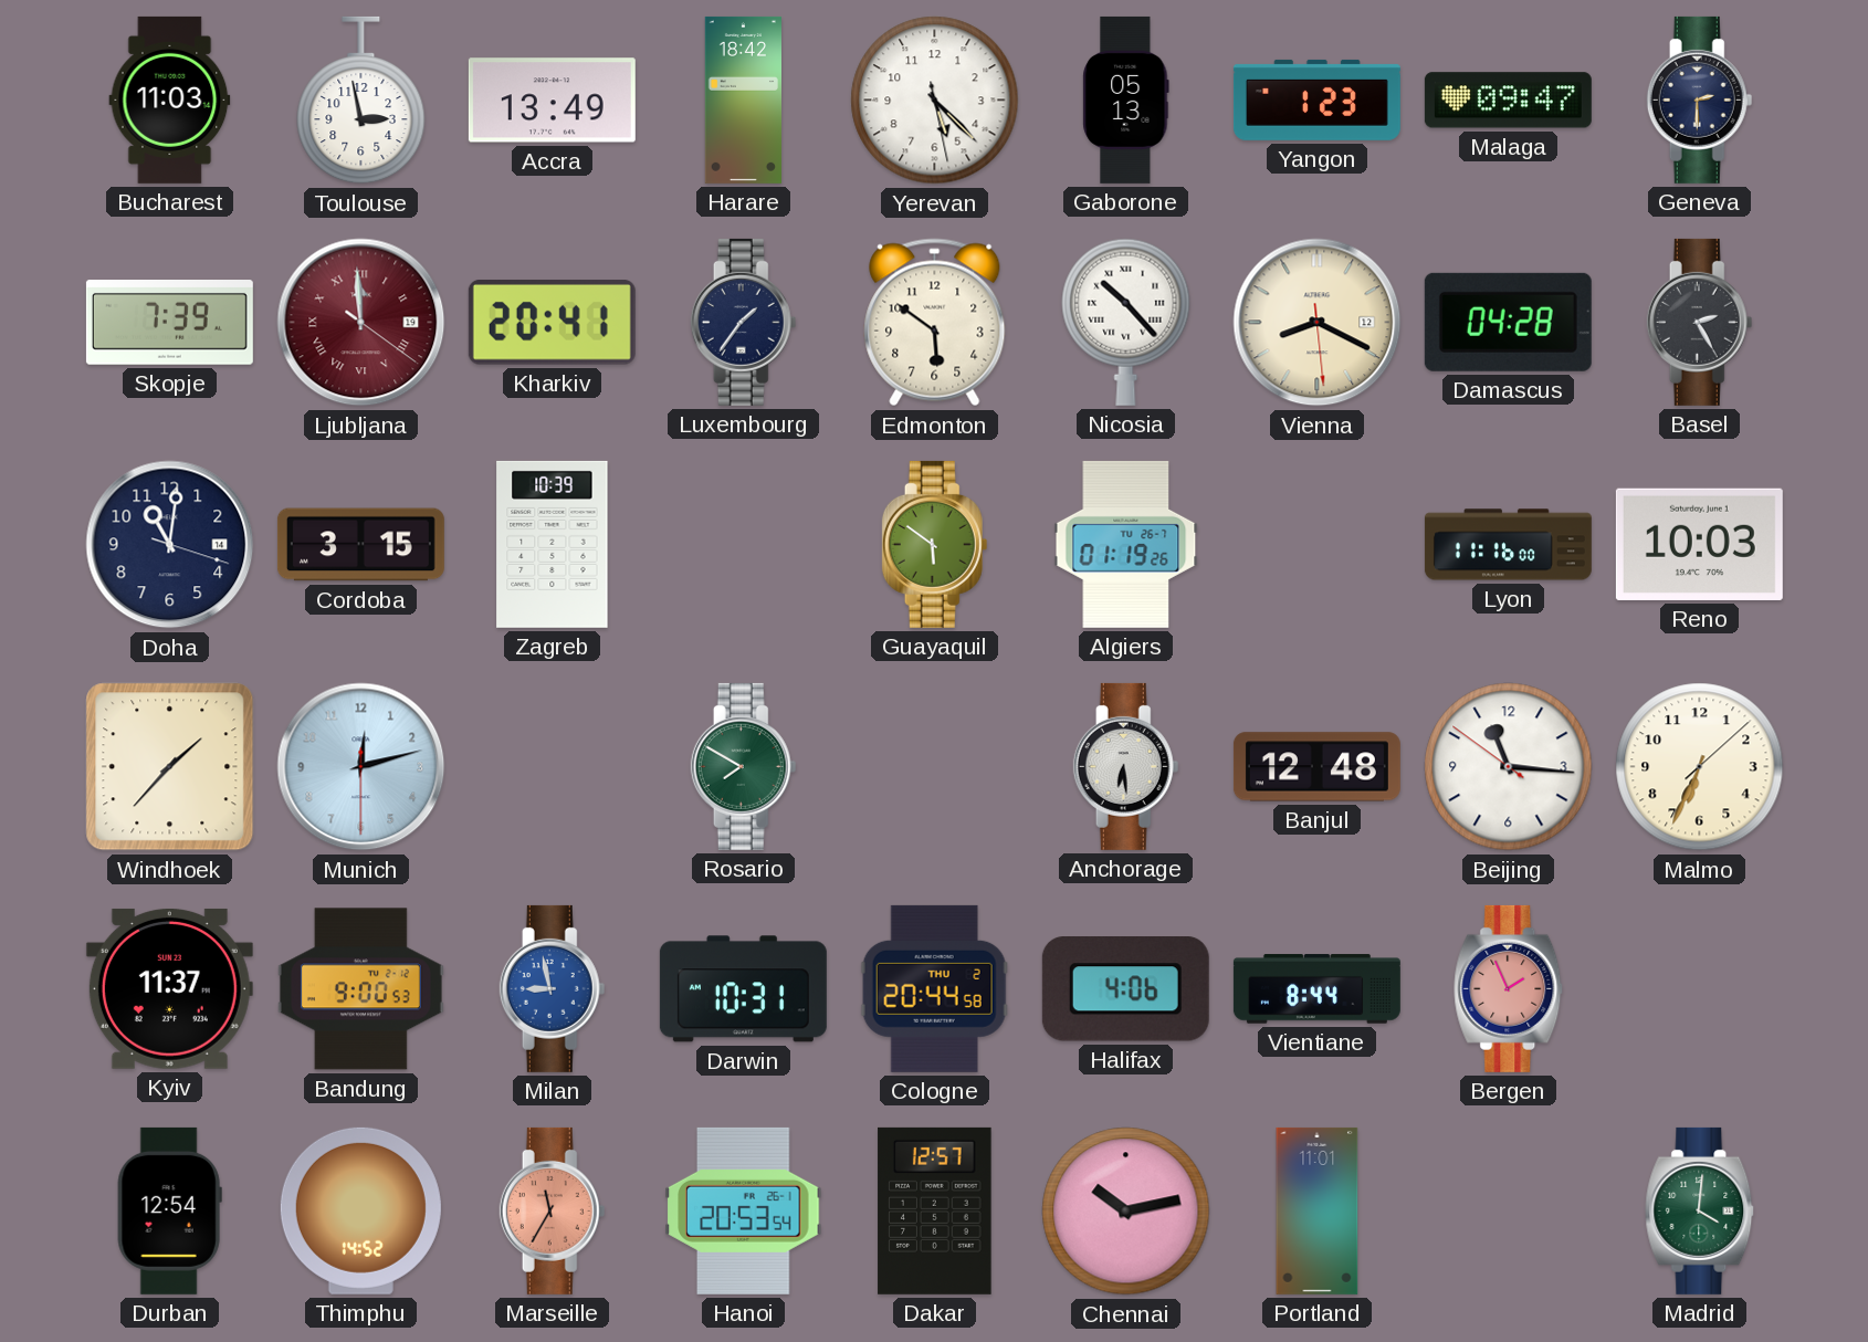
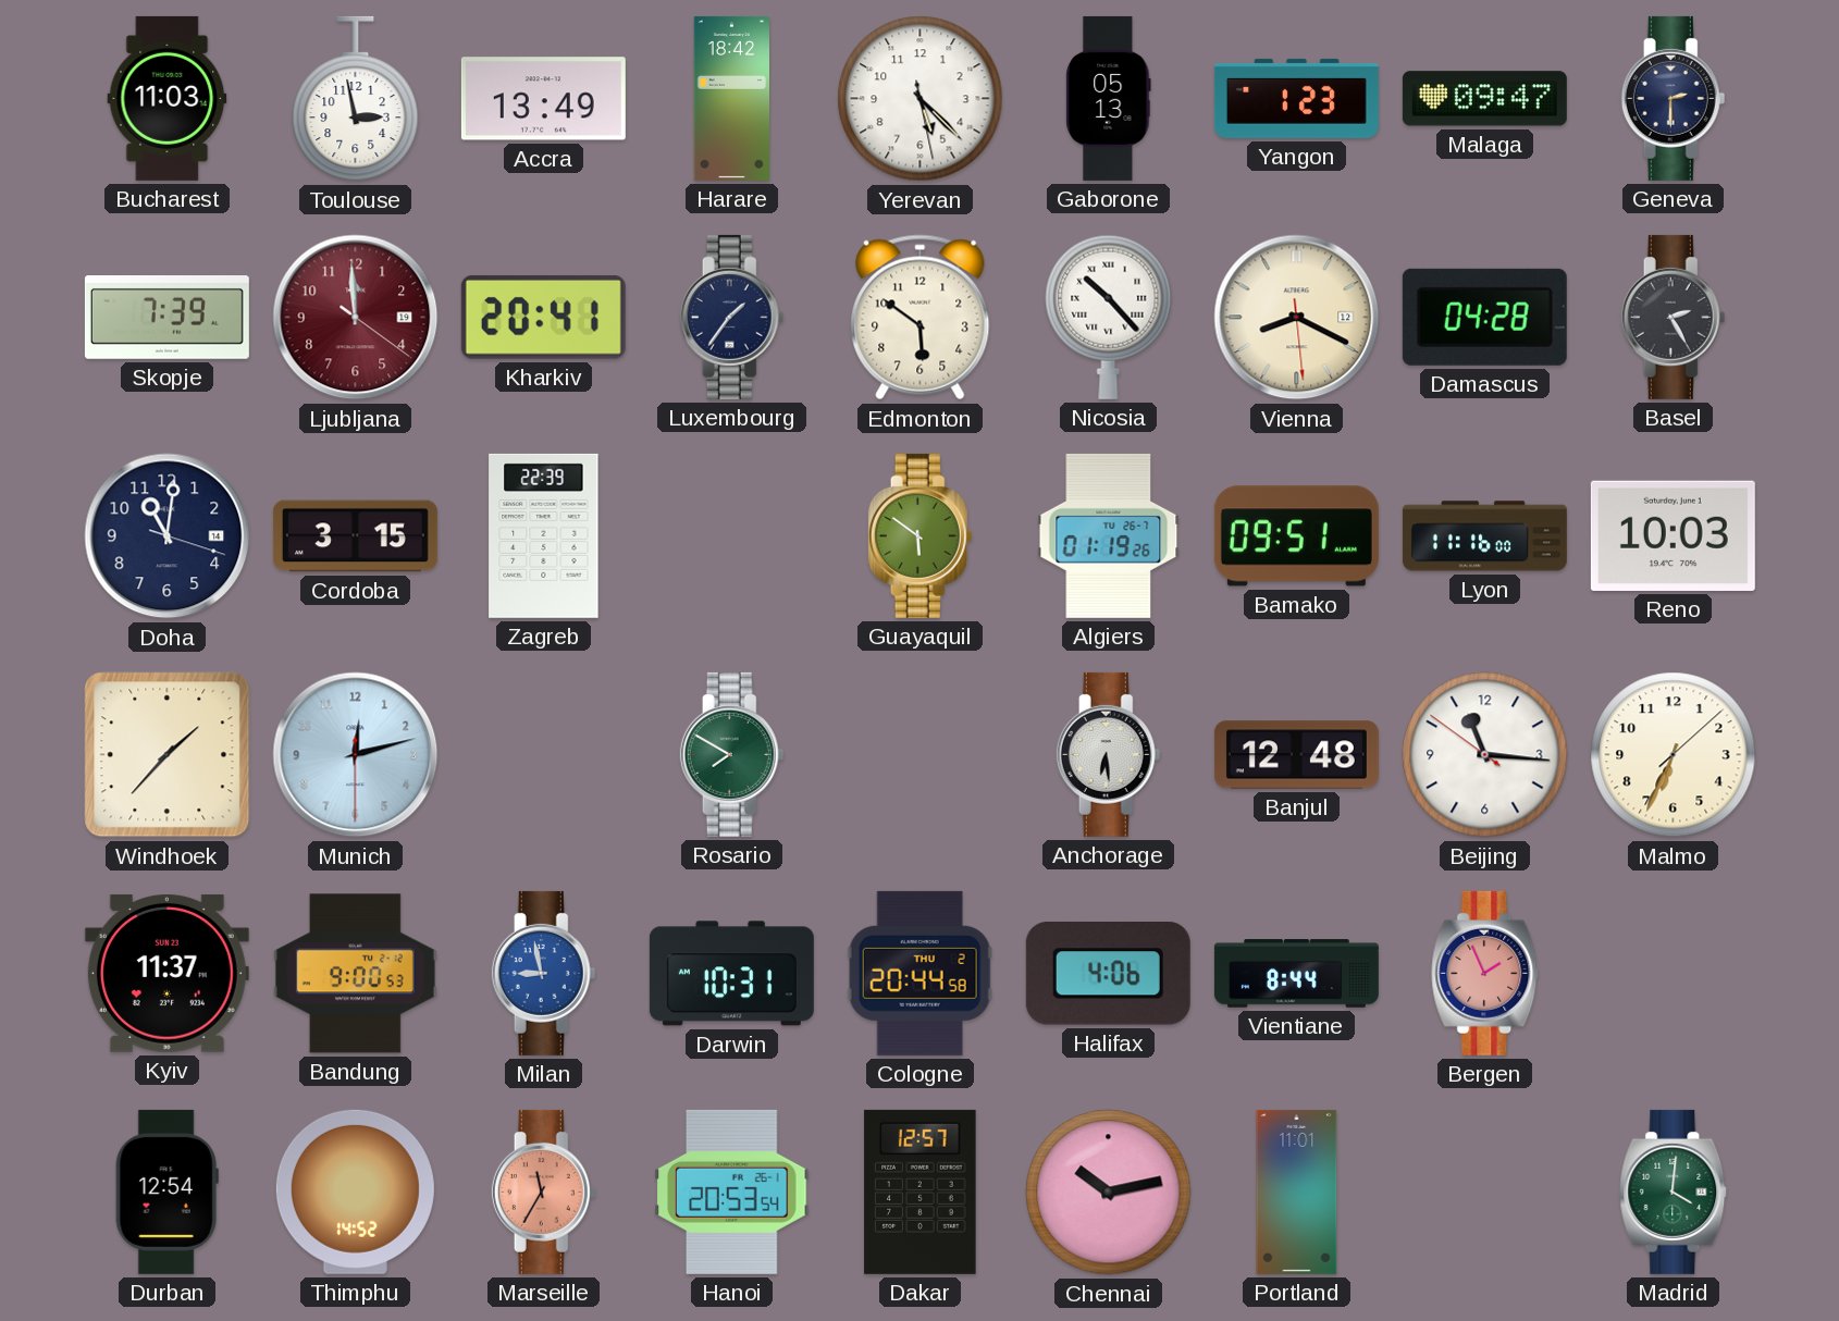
Ljubljana numerals: Roman -> Arabic (356, 318)
Zagreb: 10:39 -> 22:39 (544, 535)
Bamako: none -> 09:51 (1296, 536)
